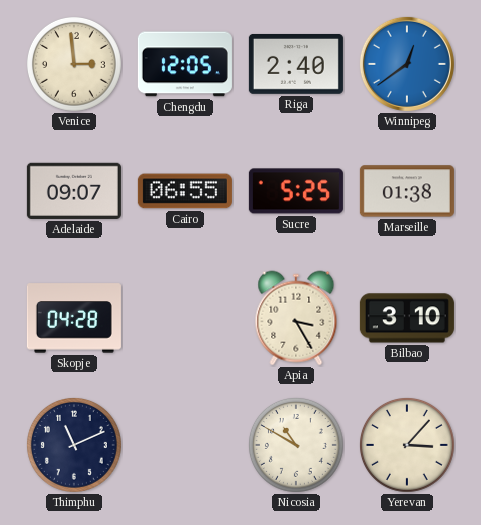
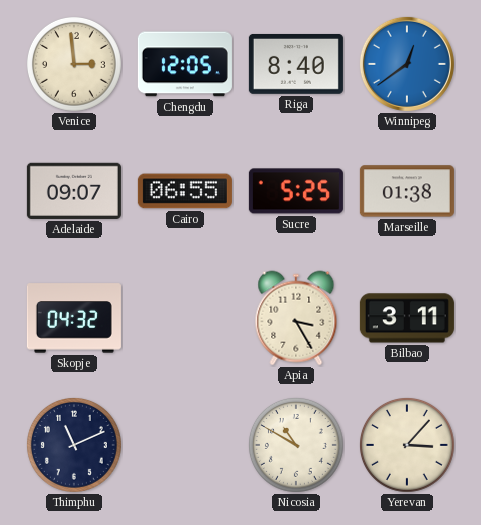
Riga: 2:40 -> 8:40 (296, 64)
Skopje: 04:28 -> 04:32 (74, 318)
Bilbao: 3:10 -> 3:11 (407, 318)
